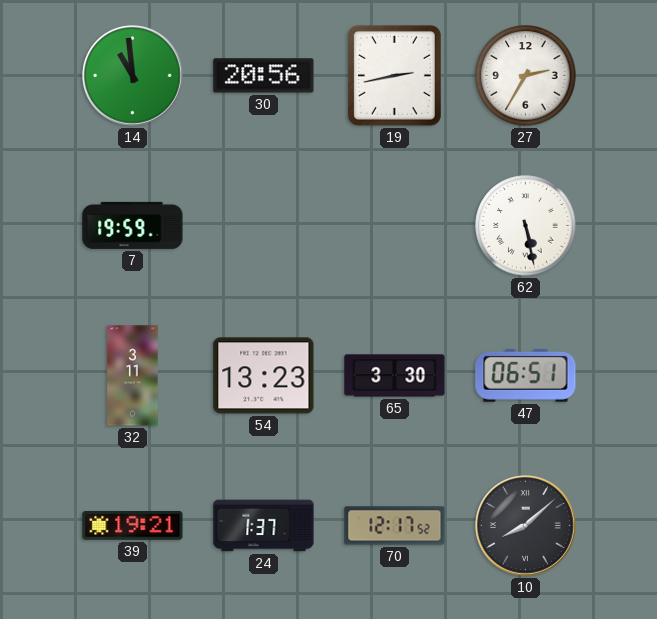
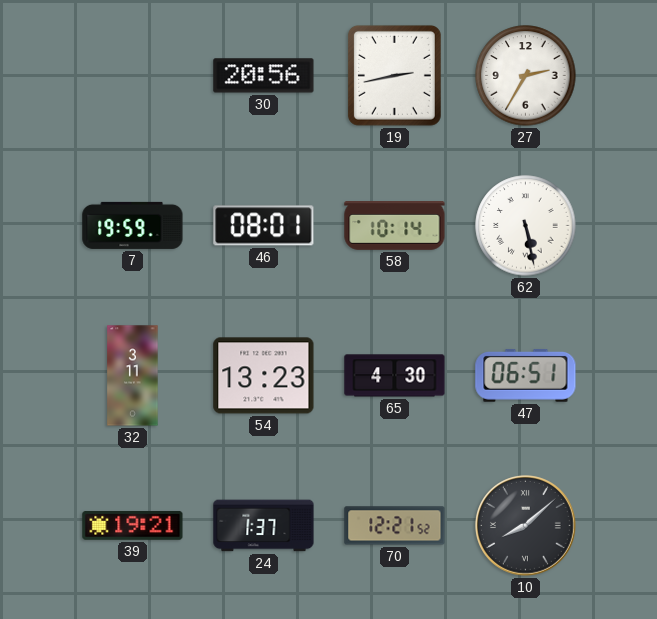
14: 10:59 -> none (133, 76)
46: none -> 08:01 (264, 226)
58: none -> 10:14 (395, 226)
65: 3:30 -> 4:30 (395, 376)
70: 12:17 -> 12:21 (395, 526)
